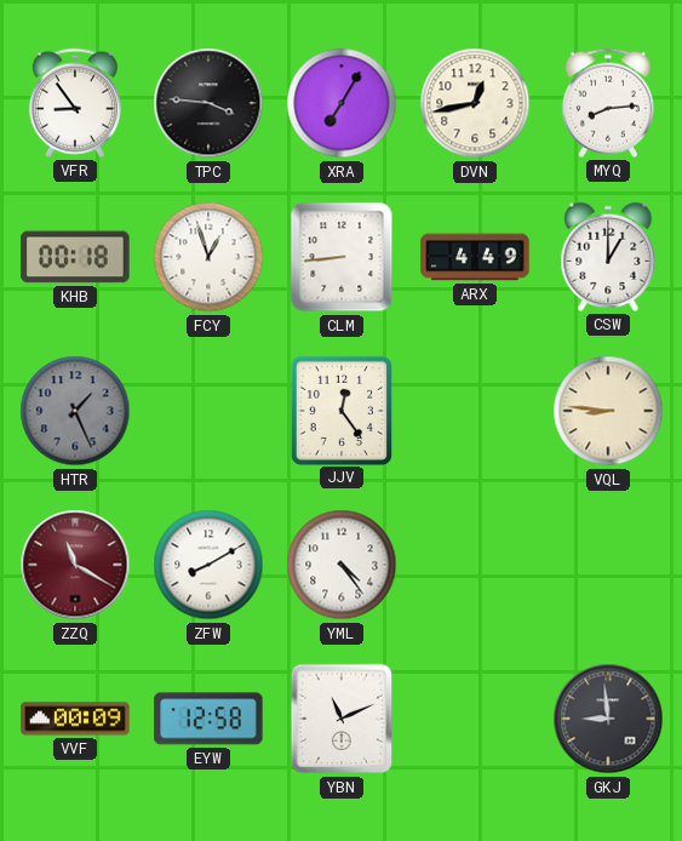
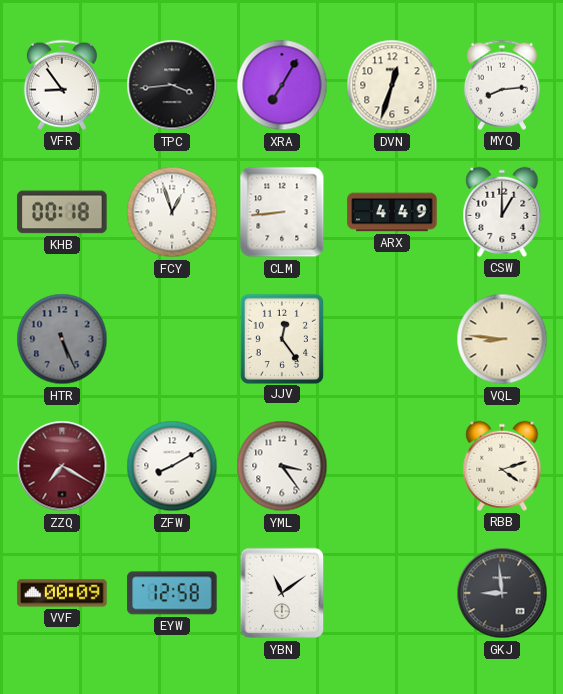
TPC: 3:46 -> 3:44 (172, 85)
DVN: 12:43 -> 12:33 (392, 85)
HTR: 1:26 -> 5:26 (62, 339)
ZZQ: 11:20 -> 7:20 (62, 466)
YML: 4:24 -> 3:24 (282, 466)
RBB: none -> 4:12 (502, 466)
YBN: 11:11 -> 11:09 (282, 593)
